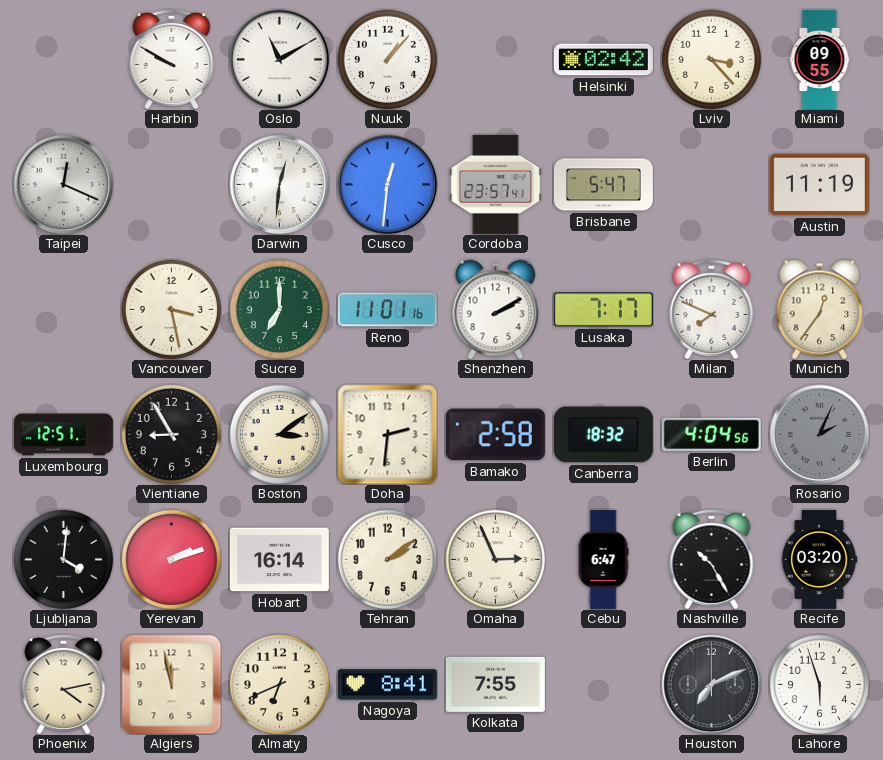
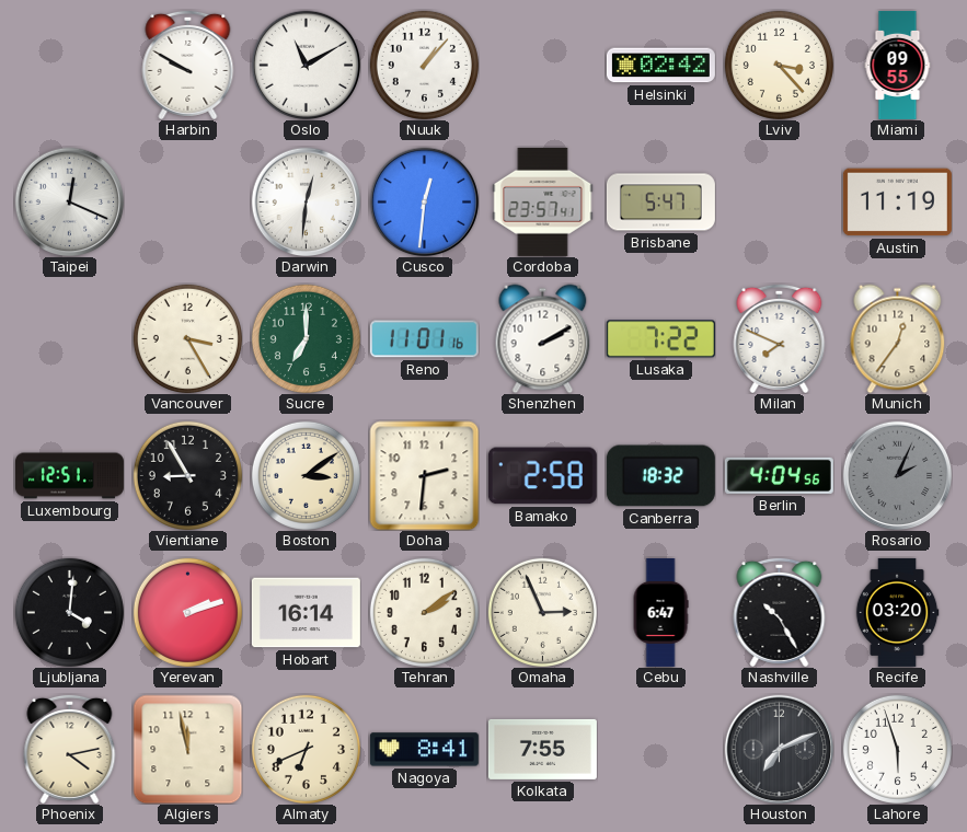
Vancouver: 3:28 -> 3:25 (187, 338)
Lusaka: 7:17 -> 7:22 (660, 339)
